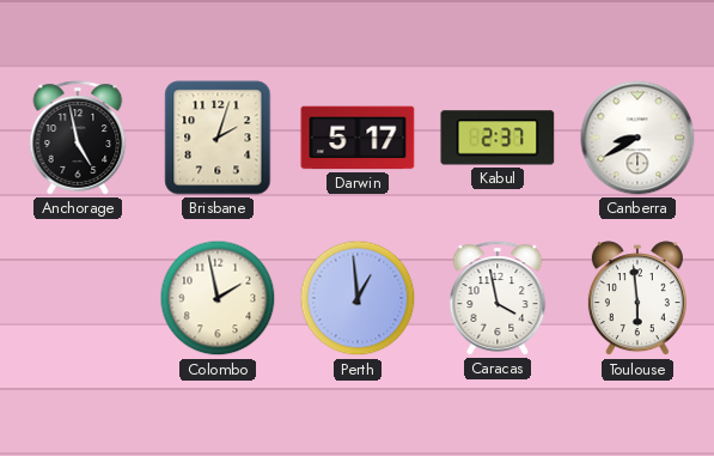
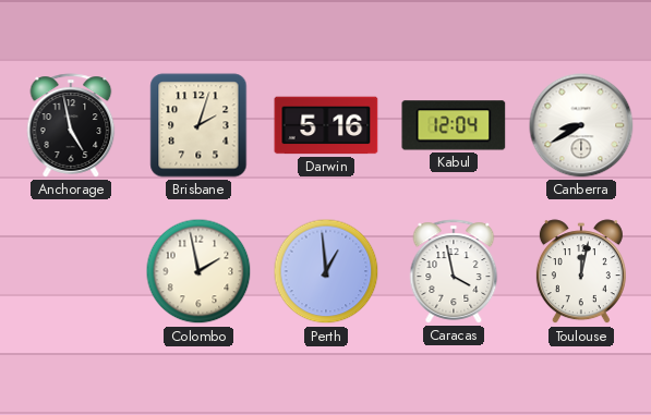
Darwin: 5:17 -> 5:16 (326, 125)
Kabul: 2:37 -> 12:04 (454, 125)
Toulouse: 5:59 -> 12:02 (581, 272)
